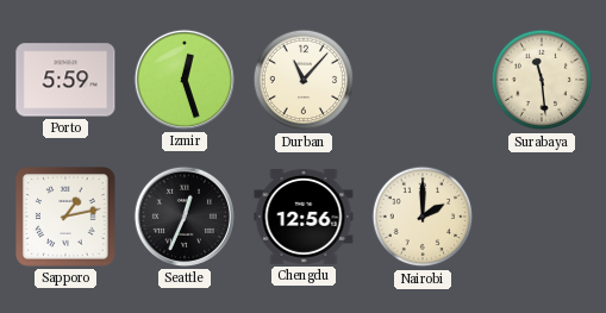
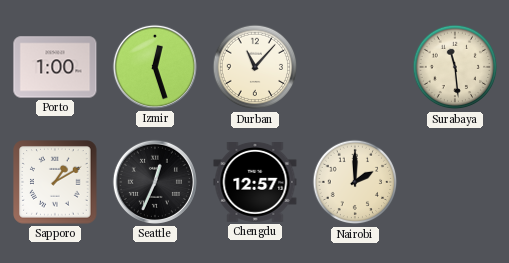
Porto: 5:59 -> 1:00 (55, 67)
Sapporo: 1:13 -> 1:10 (55, 182)
Chengdu: 12:56 -> 12:57 (255, 183)
